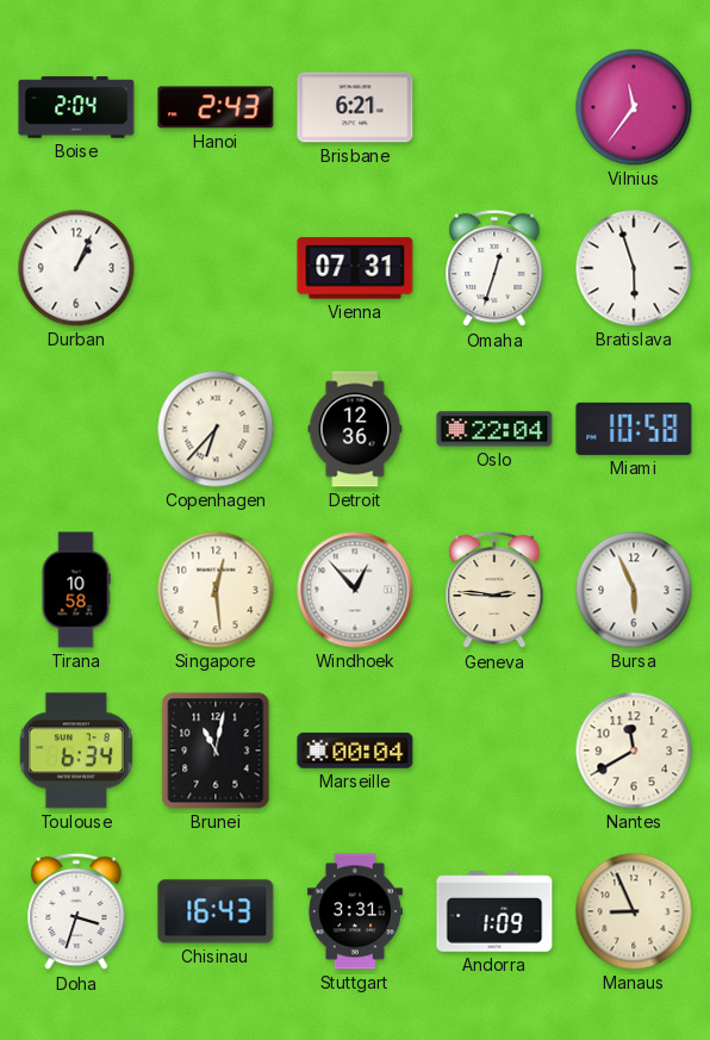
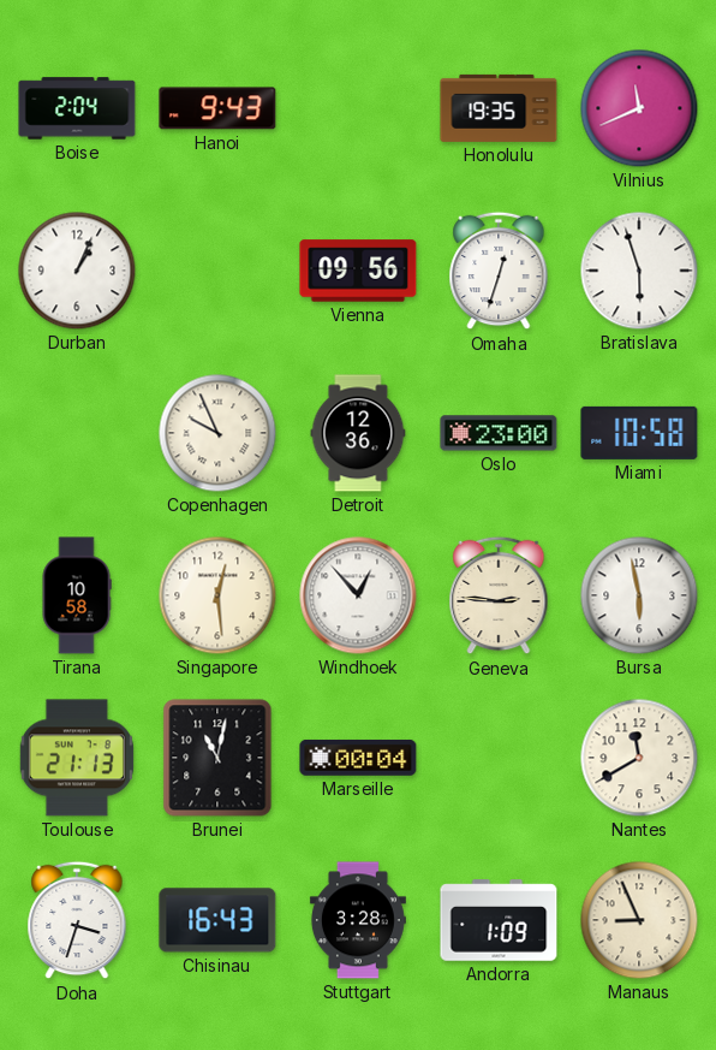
Hanoi: 2:43 -> 9:43 (217, 108)
Brisbane: 6:21 -> none (355, 107)
Honolulu: none -> 19:35 (499, 108)
Vilnius: 11:36 -> 11:41 (639, 108)
Vienna: 07:31 -> 09:56 (358, 271)
Copenhagen: 6:37 -> 9:56 (217, 433)
Oslo: 22:04 -> 23:00 (499, 433)
Bursa: 5:56 -> 5:58 (639, 595)
Toulouse: 6:34 -> 21:13 (77, 758)
Stuttgart: 3:31 -> 3:28 (358, 920)
